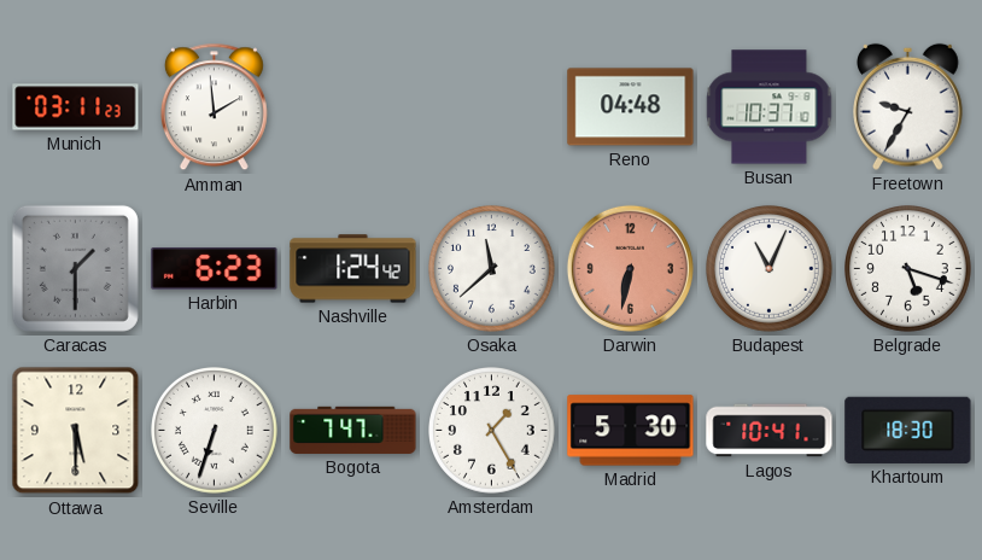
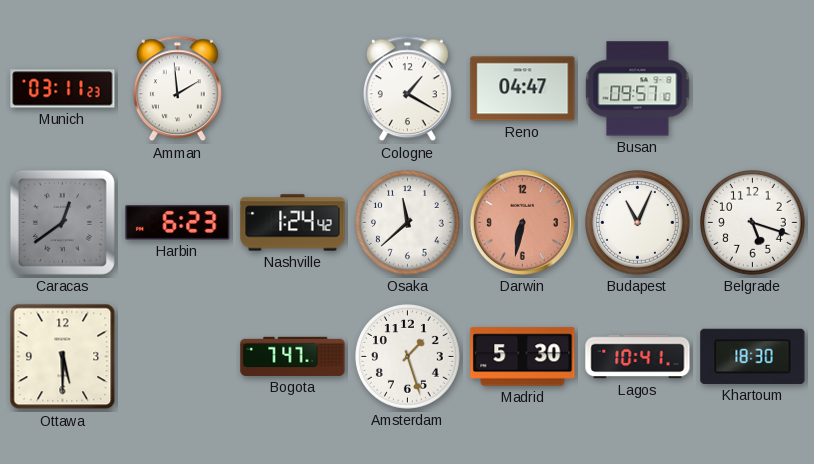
Cologne: none -> 1:20 (407, 89)
Reno: 04:48 -> 04:47 (523, 89)
Busan: 10:37 -> 09:57 (638, 89)
Freetown: 9:35 -> none (908, 106)
Caracas: 1:30 -> 12:39 (62, 222)
Seville: 6:33 -> none (215, 431)
Amsterdam: 1:25 -> 1:27 (408, 357)
